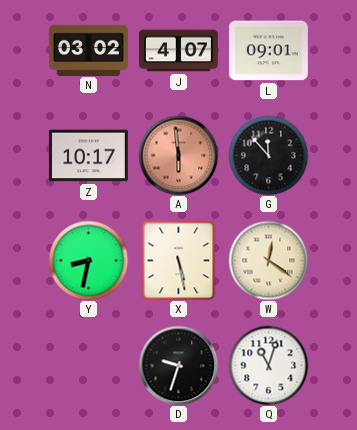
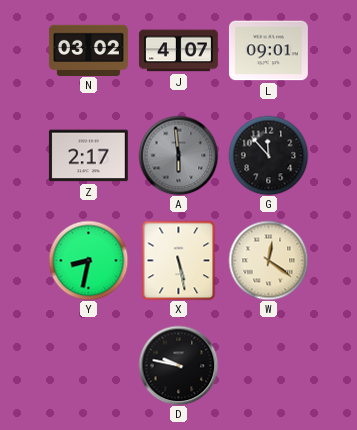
Z: 10:17 -> 2:17 (88, 156)
A dial: salmon -> grey (178, 155)
D: 9:33 -> 9:47 (178, 365)
Q: 11:03 -> none (268, 365)
